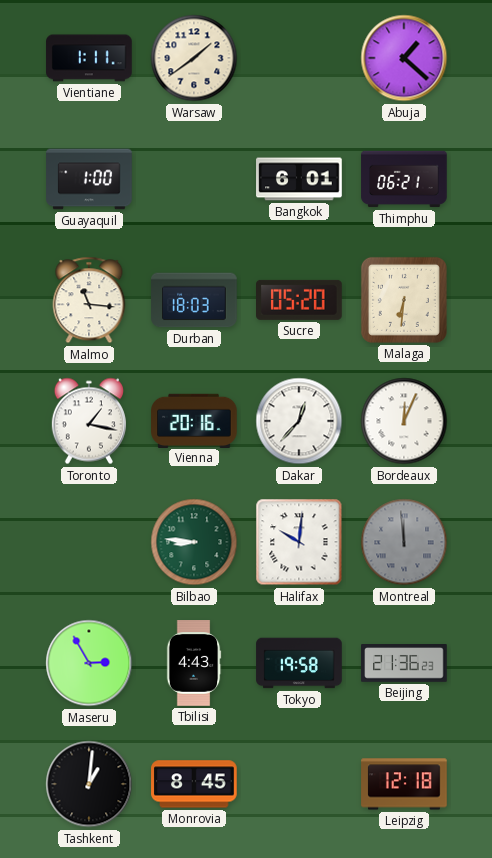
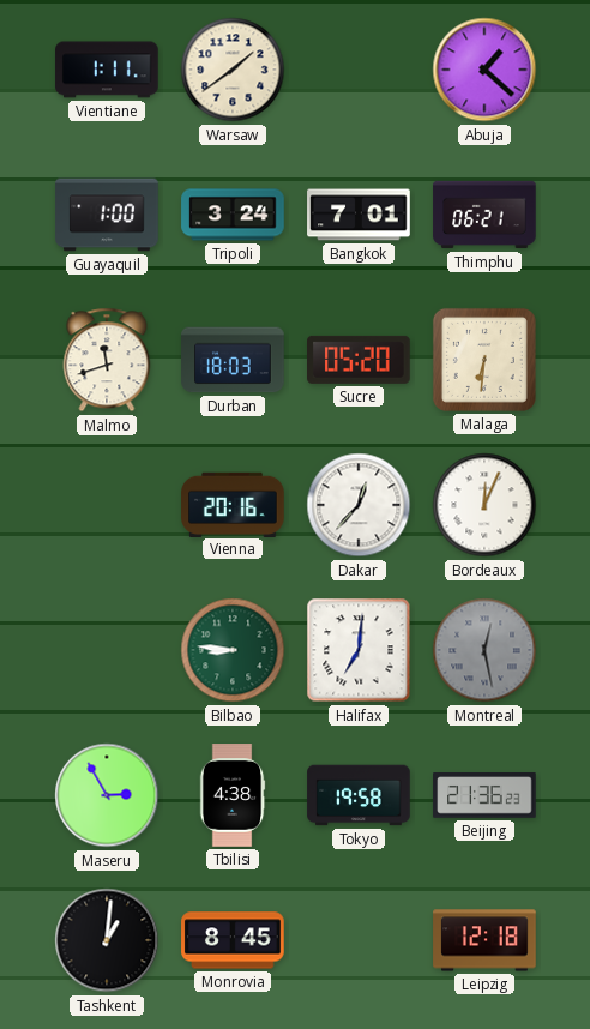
Tripoli: none -> 3:24 (233, 215)
Bangkok: 6:01 -> 7:01 (359, 215)
Malmo: 11:16 -> 11:42 (107, 360)
Toronto: 1:17 -> none (89, 421)
Halifax: 10:01 -> 7:01 (359, 650)
Montreal: 11:59 -> 12:28 (484, 650)
Tbilisi: 4:43 -> 4:38 (233, 795)
